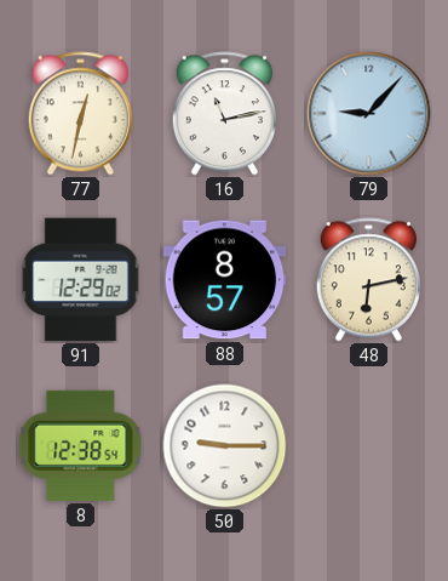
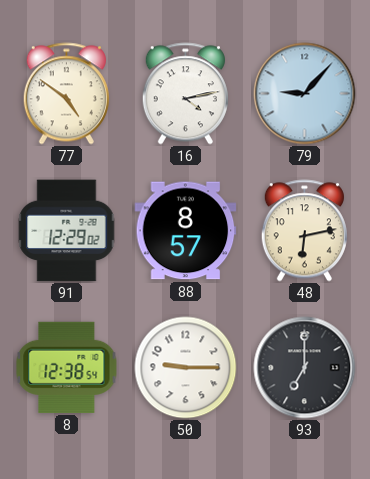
77: 12:32 -> 4:51 (66, 94)
16: 11:13 -> 4:13 (185, 94)
93: none -> 7:00 (305, 368)
